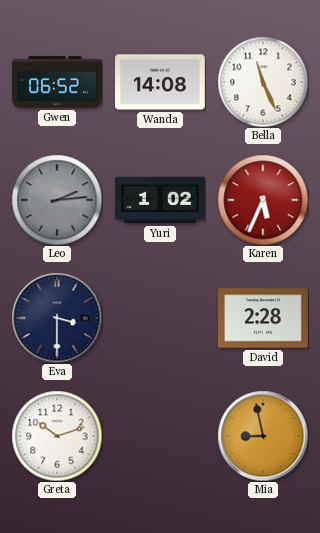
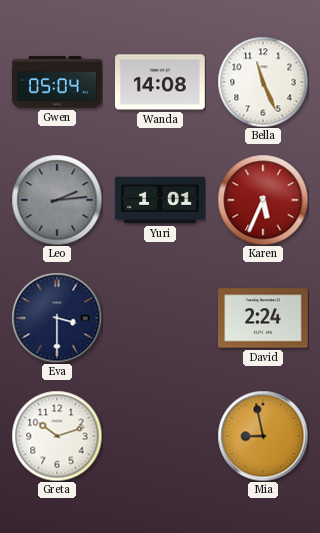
Gwen: 06:52 -> 05:04 (57, 82)
Yuri: 1:02 -> 1:01 (161, 200)
David: 2:28 -> 2:24 (264, 318)
